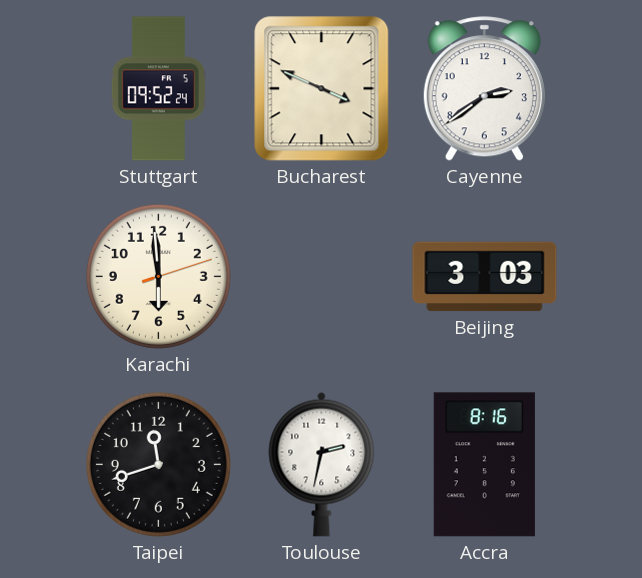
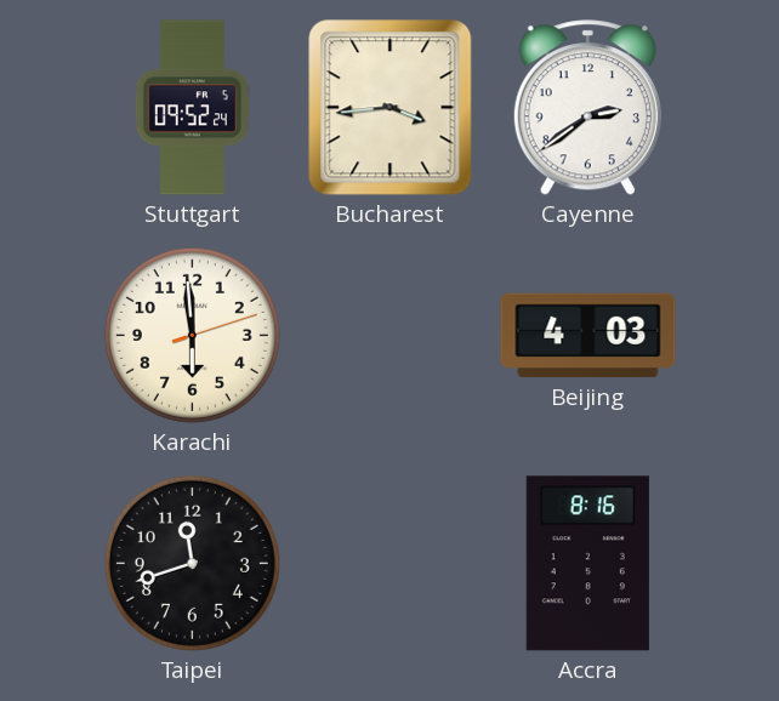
Bucharest: 3:49 -> 3:44 (391, 108)
Beijing: 3:03 -> 4:03 (588, 336)
Toulouse: 2:32 -> none (322, 464)
